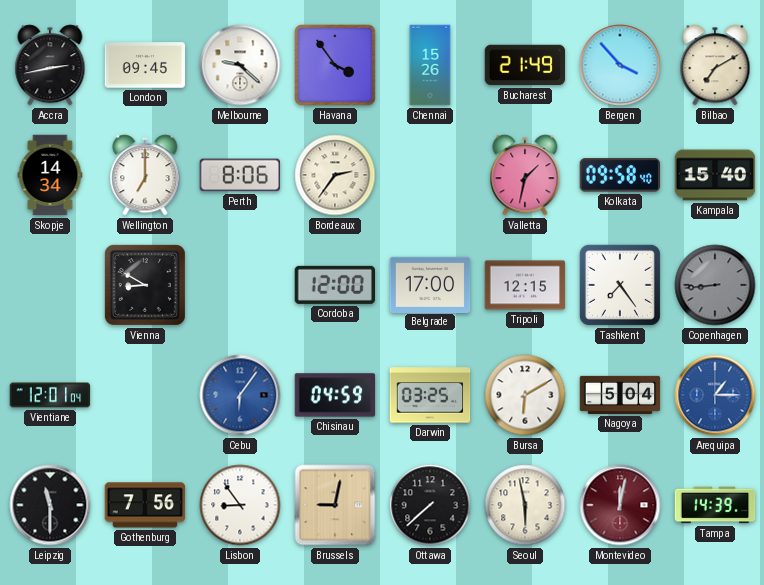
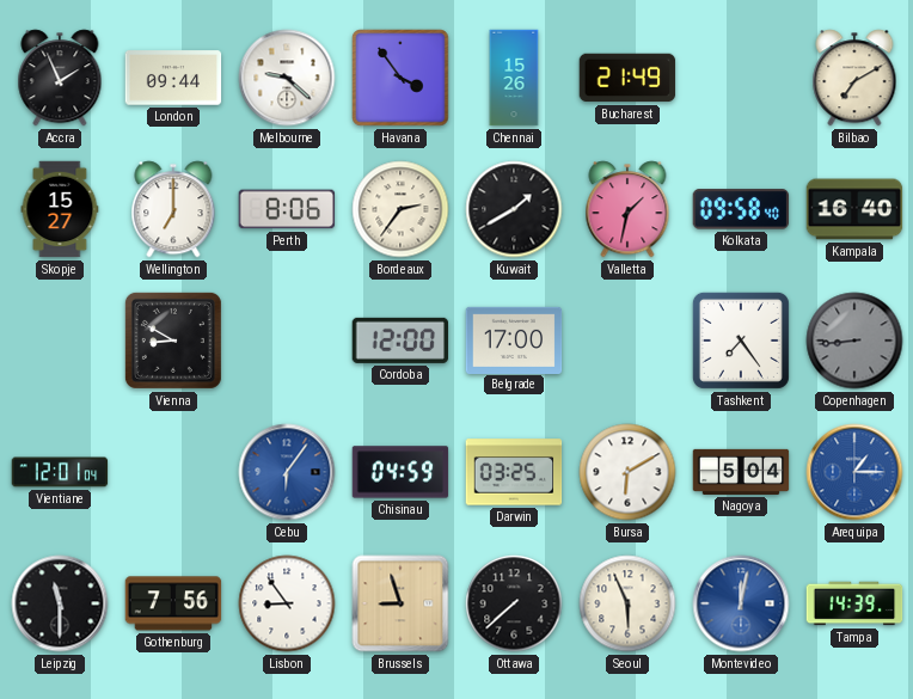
Accra: 2:43 -> 1:56 (60, 78)
London: 09:45 -> 09:44 (173, 78)
Bergen: 3:53 -> none (620, 65)
Skopje: 14:34 -> 15:27 (60, 209)
Kuwait: none -> 1:40 (514, 209)
Kampala: 15:40 -> 16:40 (854, 209)
Tripoli: 12:15 -> none (525, 285)
Brussels: 9:02 -> 8:57 (400, 603)
Seoul: 5:58 -> 5:56 (627, 603)
Montevideo dial: burgundy -> blue (741, 603)
